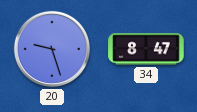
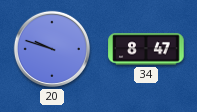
20: 9:27 -> 9:48 (52, 49)
